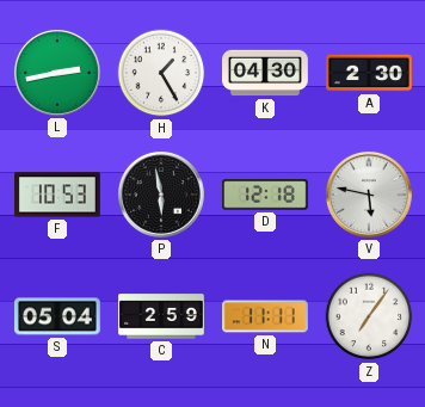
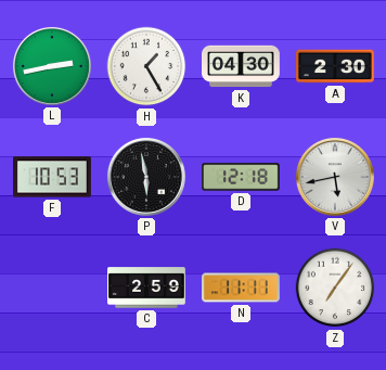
V: 5:47 -> 5:43 (335, 177)
S: 05:04 -> none (57, 316)
